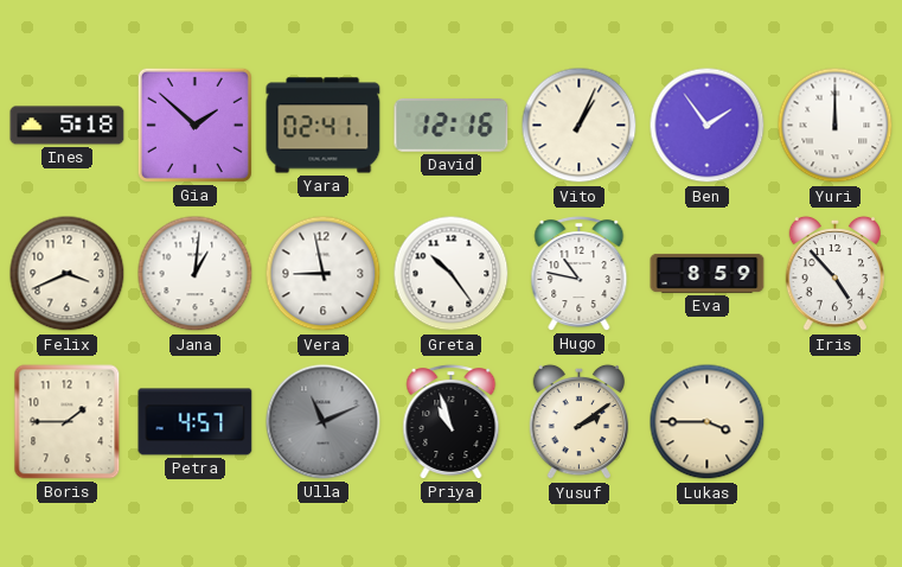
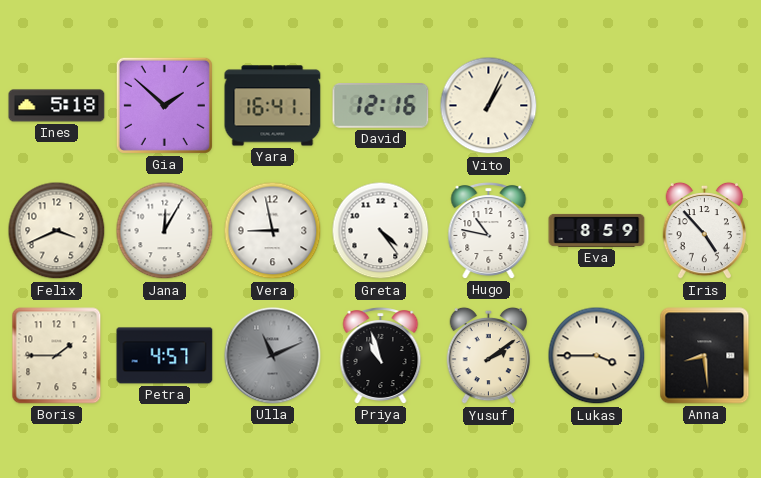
Yara: 02:41 -> 16:41 (273, 106)
Ben: 1:54 -> none (708, 126)
Yuri: 12:00 -> none (836, 126)
Jana: 1:01 -> 12:05 (165, 231)
Greta: 10:24 -> 4:24 (381, 231)
Anna: none -> 8:29 (705, 356)
